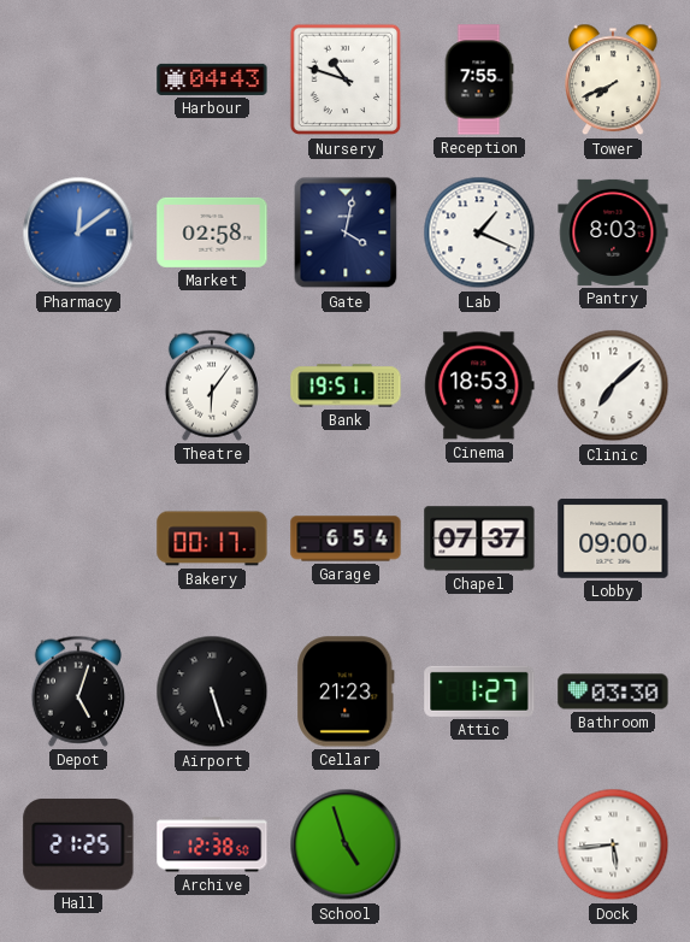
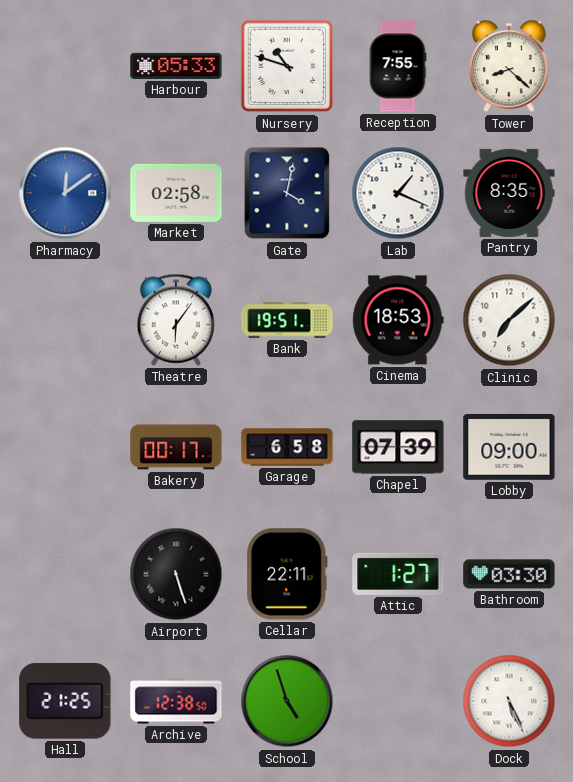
Harbour: 04:43 -> 05:33 (176, 66)
Tower: 7:41 -> 8:22 (509, 66)
Pantry: 8:03 -> 8:35 (509, 193)
Garage: 6:54 -> 6:58 (287, 447)
Chapel: 07:37 -> 07:39 (398, 447)
Depot: 5:03 -> none (77, 691)
Cellar: 21:23 -> 22:11 (288, 574)
Dock: 5:44 -> 5:26 (509, 701)
